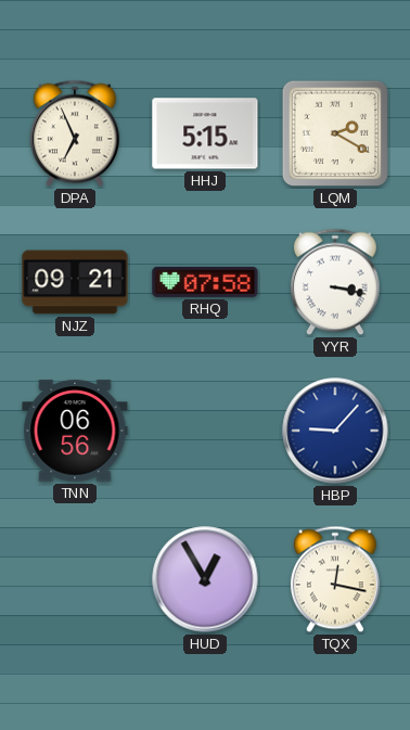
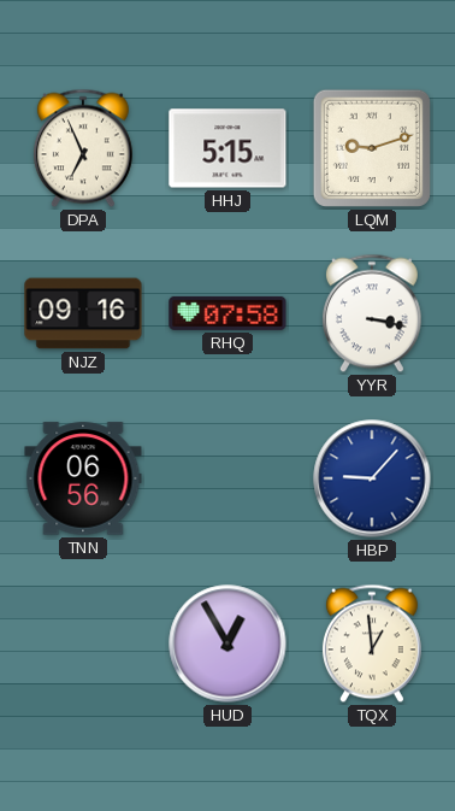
LQM: 2:20 -> 9:12 (372, 148)
NJZ: 09:21 -> 09:16 (83, 313)
TQX: 12:17 -> 12:59 (372, 643)
